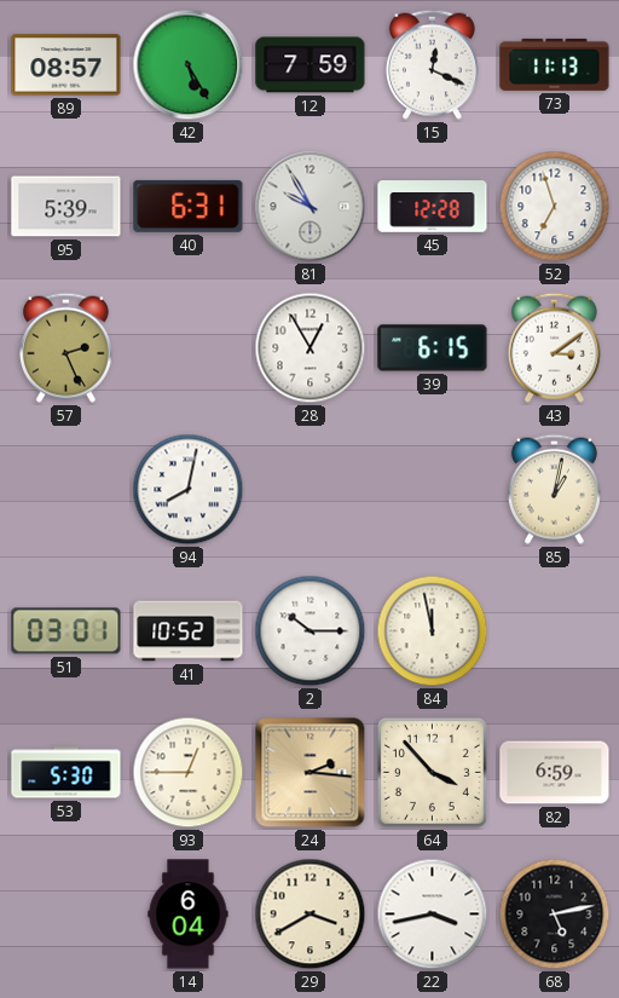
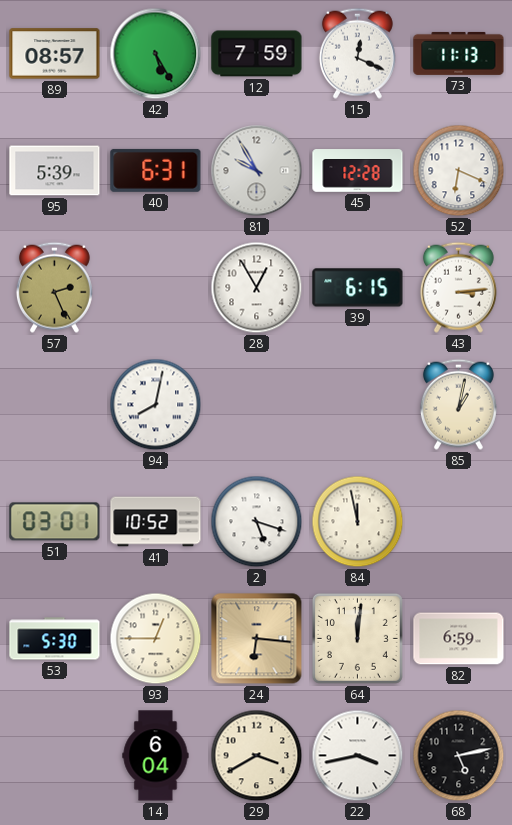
52: 6:57 -> 6:19 (459, 171)
43: 3:09 -> 3:14 (458, 287)
2: 10:15 -> 5:18 (257, 522)
24: 2:16 -> 6:16 (257, 639)
64: 3:53 -> 12:01 (357, 638)
